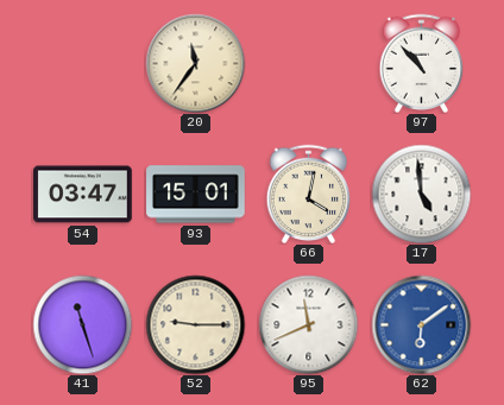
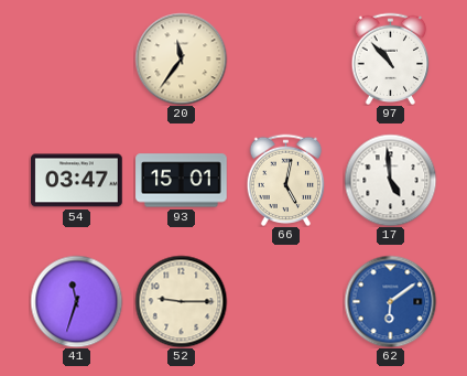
66: 4:02 -> 5:02 (286, 180)
41: 11:27 -> 11:33 (76, 301)
95: 11:41 -> none (308, 324)
